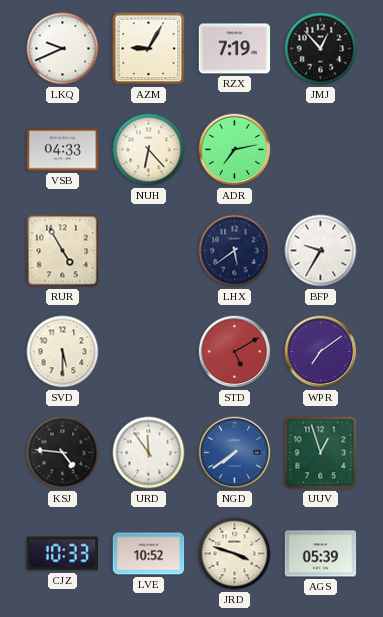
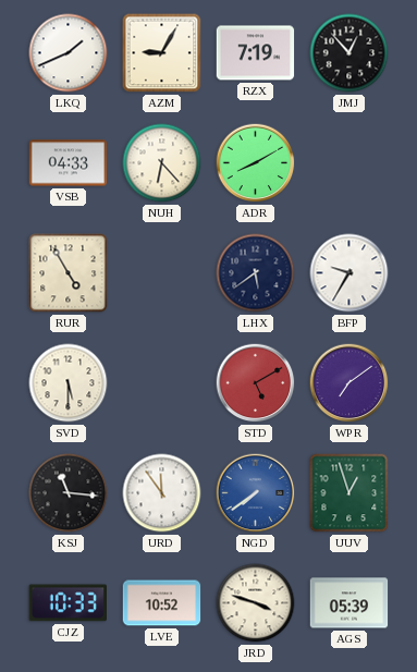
LKQ: 9:41 -> 1:41 (69, 53)
ADR: 7:13 -> 8:10 (256, 163)
KSJ: 4:46 -> 11:16 (69, 493)
